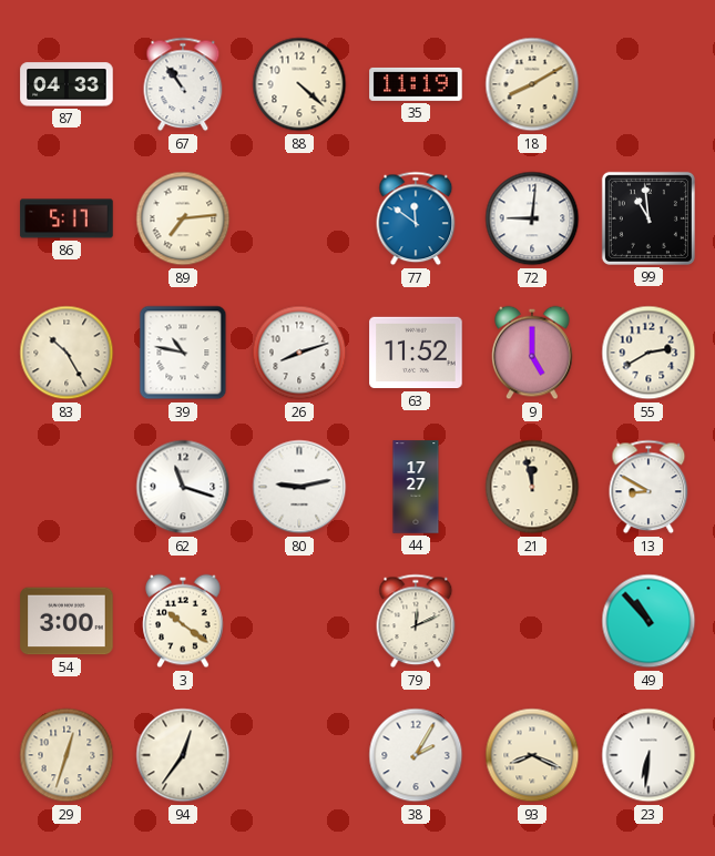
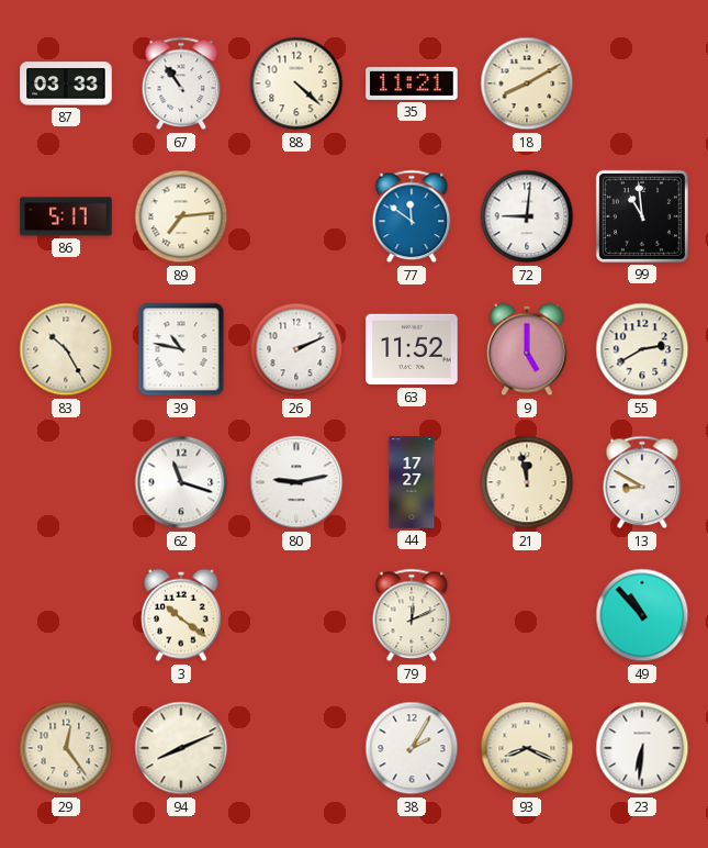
87: 04:33 -> 03:33 (66, 83)
35: 11:19 -> 11:21 (412, 83)
26: 8:12 -> 2:11 (296, 349)
54: 3:00 -> none (67, 621)
29: 12:33 -> 12:24 (66, 748)
94: 12:36 -> 8:11 (181, 748)
